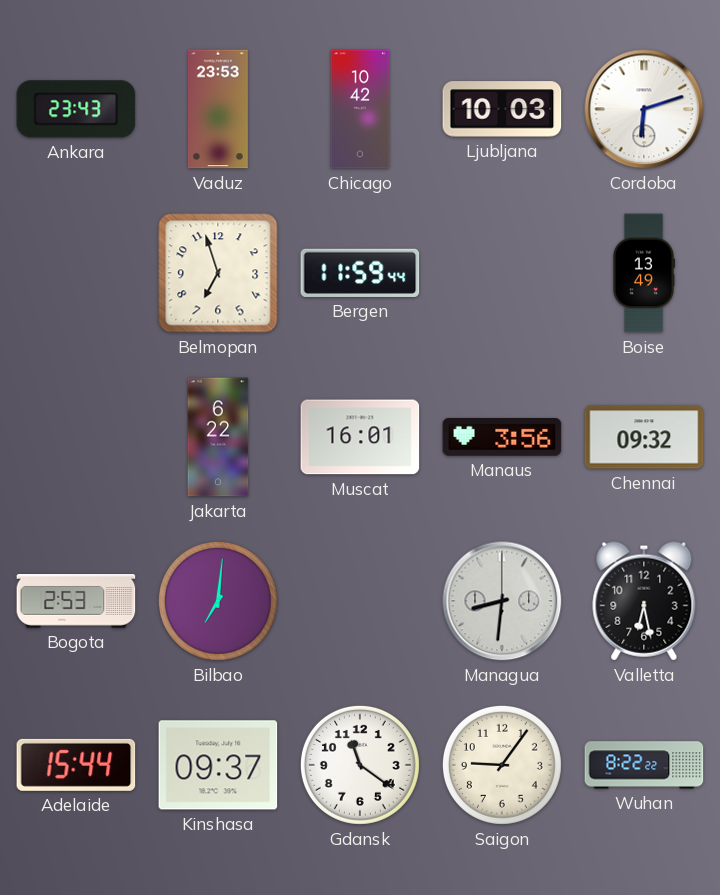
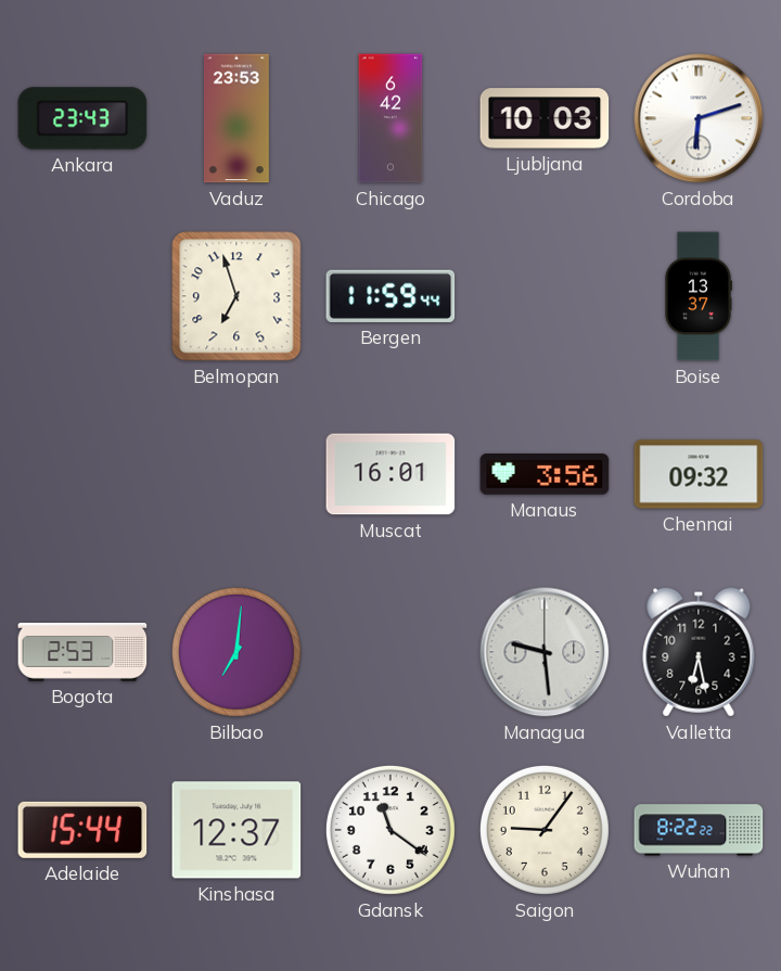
Chicago: 10:42 -> 6:42 (390, 118)
Boise: 13:49 -> 13:37 (697, 296)
Jakarta: 6:22 -> none (218, 437)
Managua: 8:31 -> 9:29 (545, 652)
Kinshasa: 09:37 -> 12:37 (236, 830)
